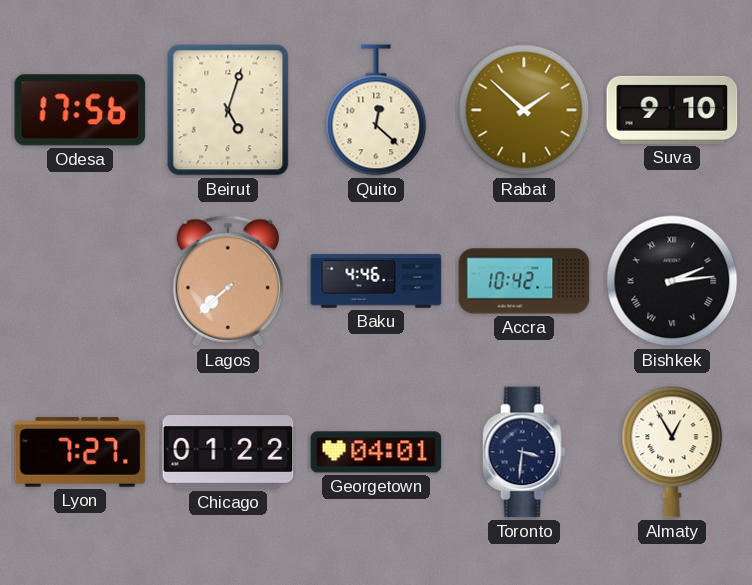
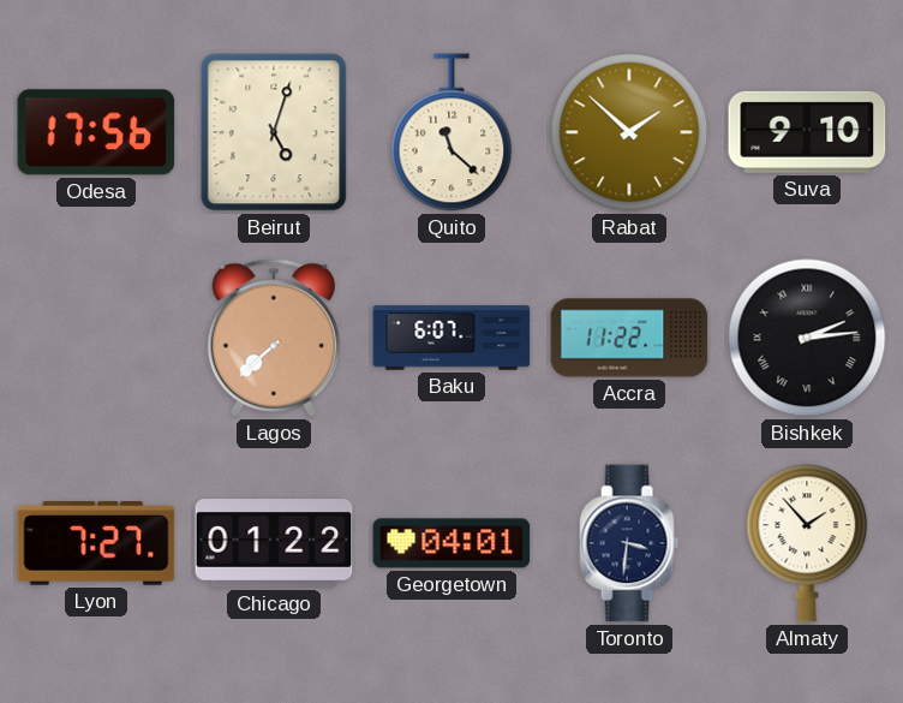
Quito: 12:22 -> 11:22 (451, 132)
Baku: 4:46 -> 6:07 (451, 338)
Accra: 10:42 -> 11:22 (629, 338)
Almaty: 12:55 -> 1:53 (807, 543)
